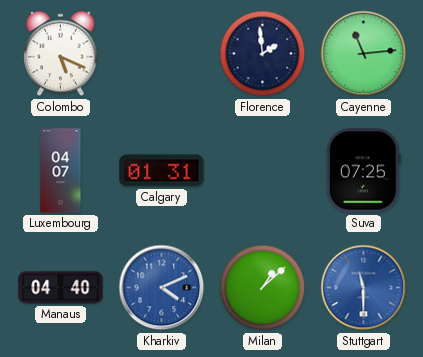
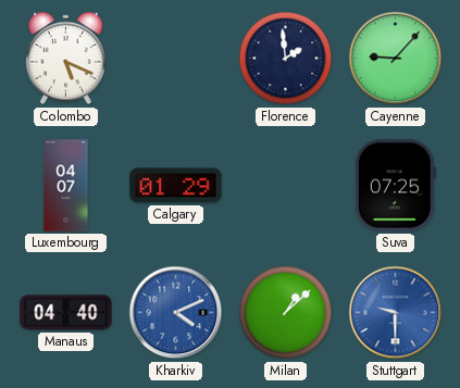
Cayenne: 11:14 -> 9:07 (396, 59)
Calgary: 01:31 -> 01:29 (176, 186)
Stuttgart: 11:30 -> 9:30 (396, 313)
